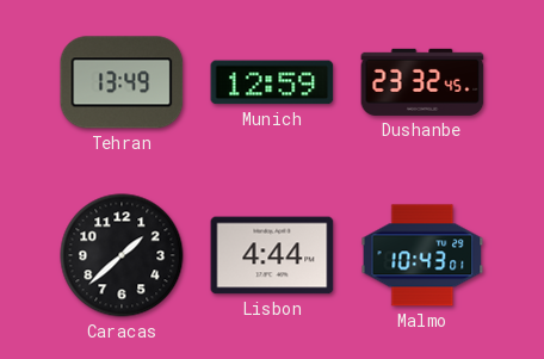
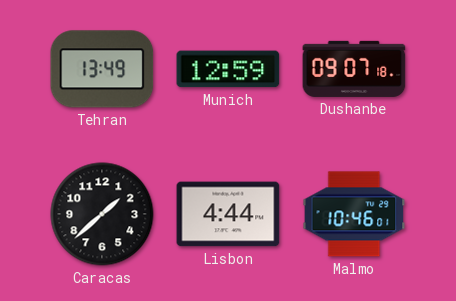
Dushanbe: 23:32 -> 09:07 (354, 69)
Malmo: 10:43 -> 10:46 (354, 214)
